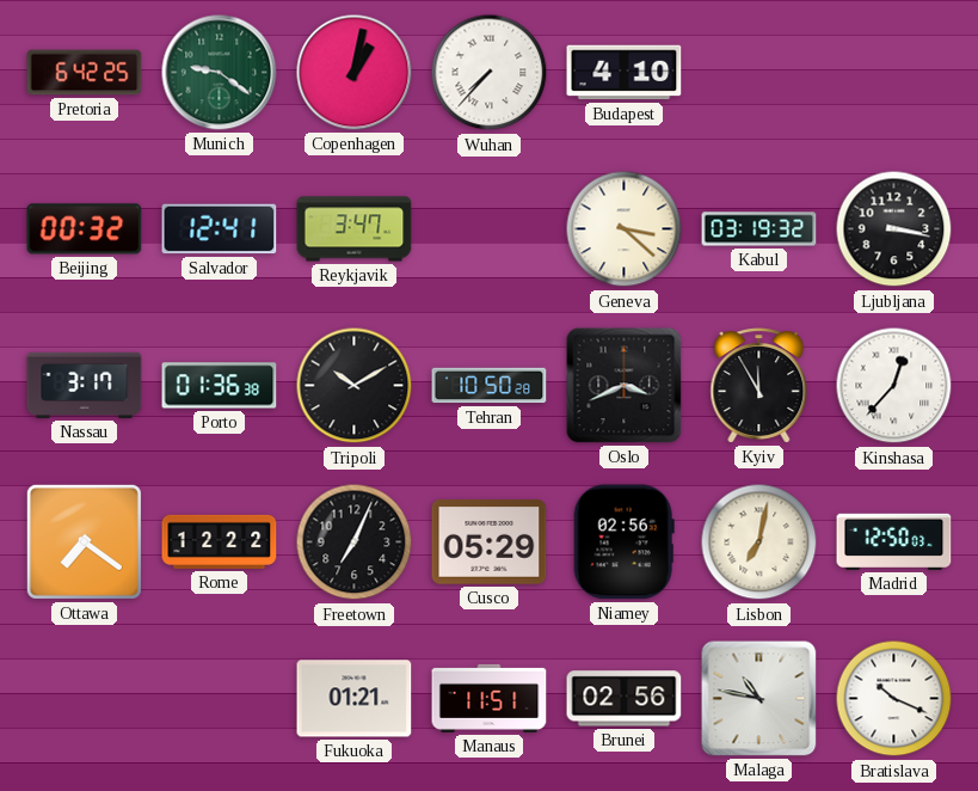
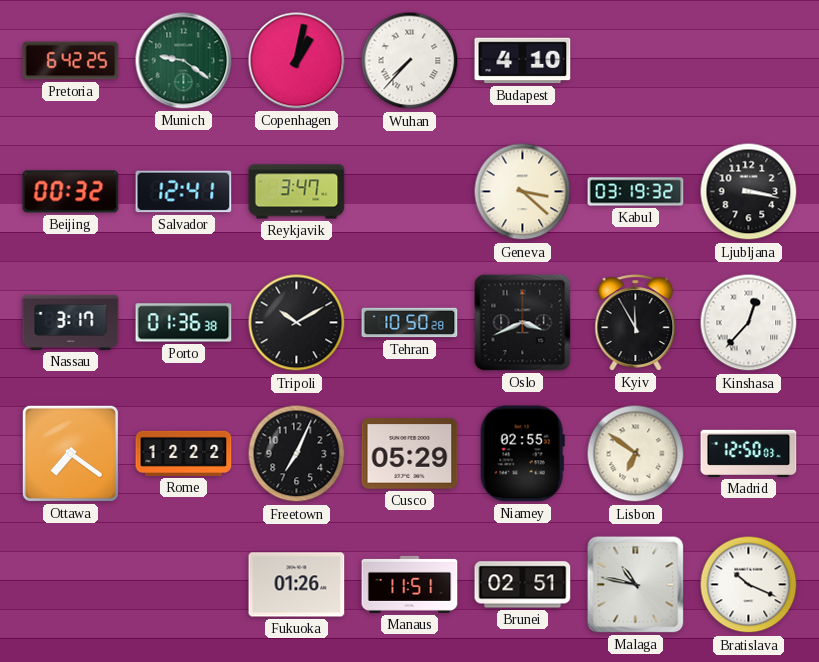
Niamey: 02:56 -> 02:55 (522, 454)
Lisbon: 7:02 -> 6:51 (636, 454)
Fukuoka: 01:21 -> 01:26 (297, 585)
Brunei: 02:56 -> 02:51 (523, 585)
